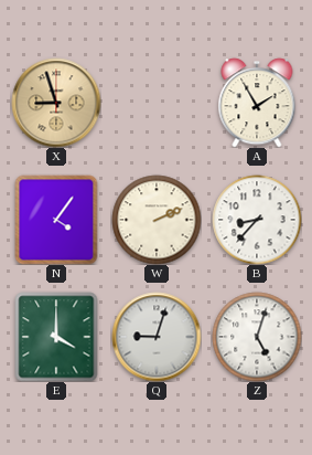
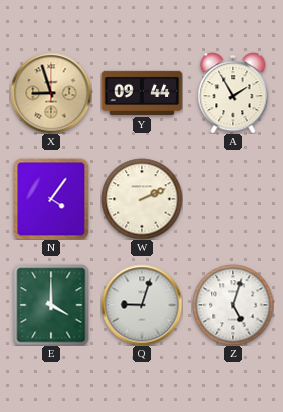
Y: none -> 09:44 (142, 93)
B: 8:37 -> none (257, 220)
